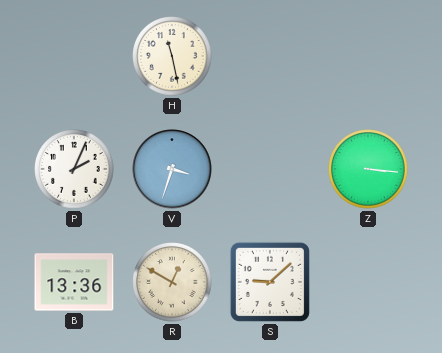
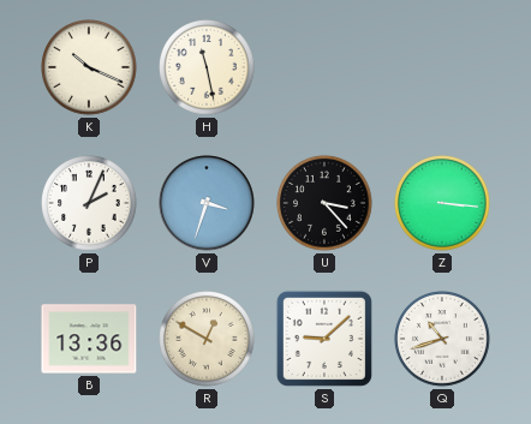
K: none -> 10:19 (89, 67)
U: none -> 3:23 (324, 203)
Q: none -> 10:42 (442, 339)
